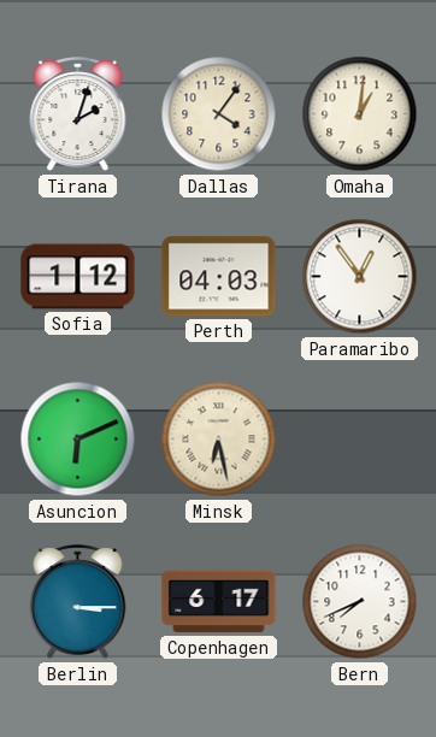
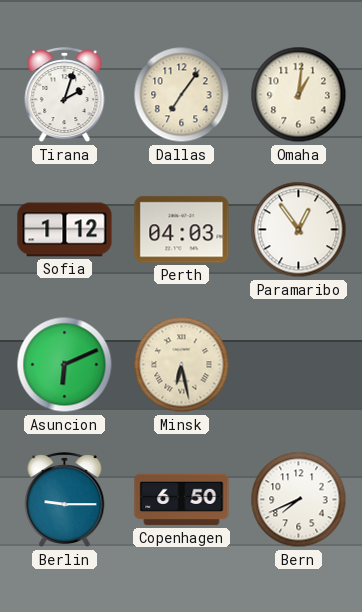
Dallas: 4:06 -> 7:06 (182, 95)
Berlin: 3:15 -> 9:15 (65, 500)
Copenhagen: 6:17 -> 6:50 (182, 500)
